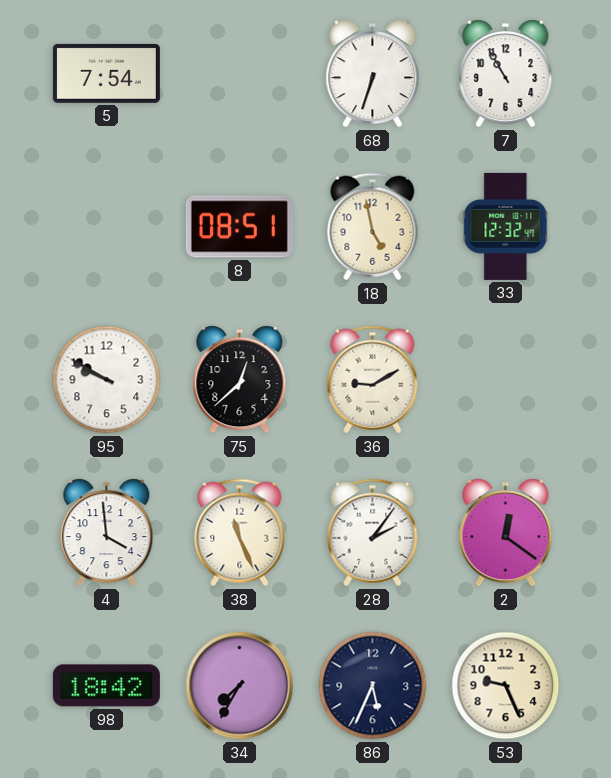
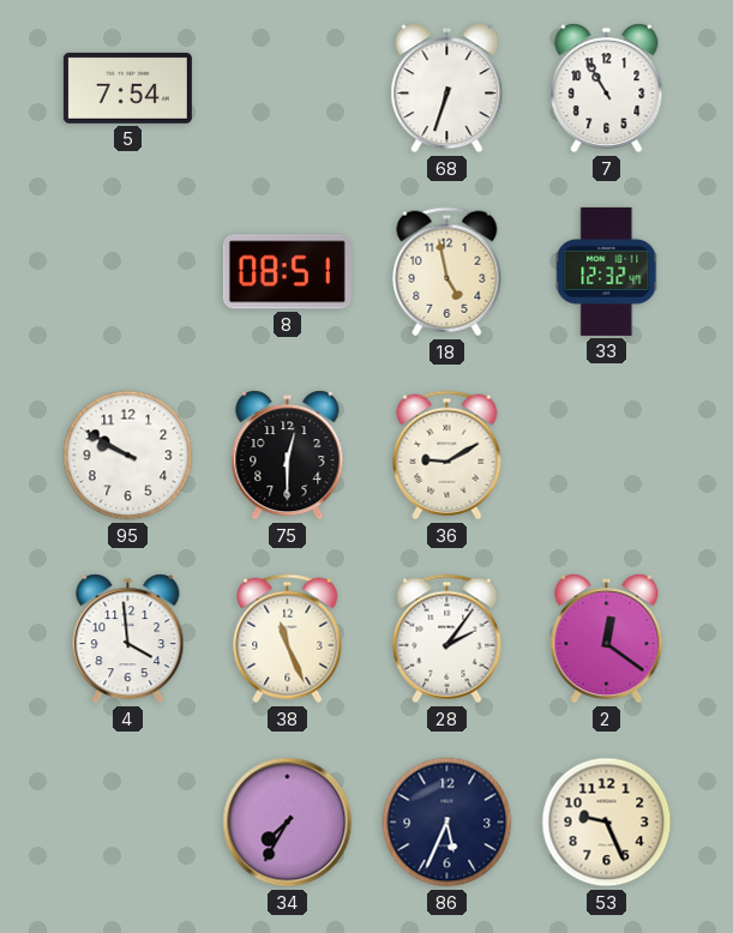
75: 12:38 -> 12:30 (288, 456)
98: 18:42 -> none (106, 686)
